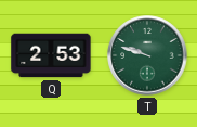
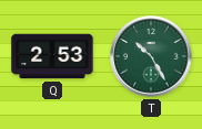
T: 9:48 -> 10:25 (151, 56)
